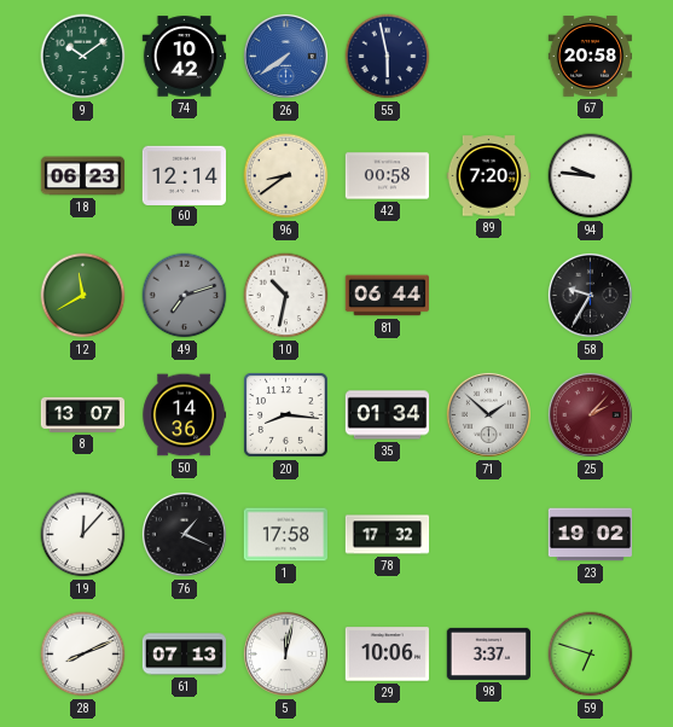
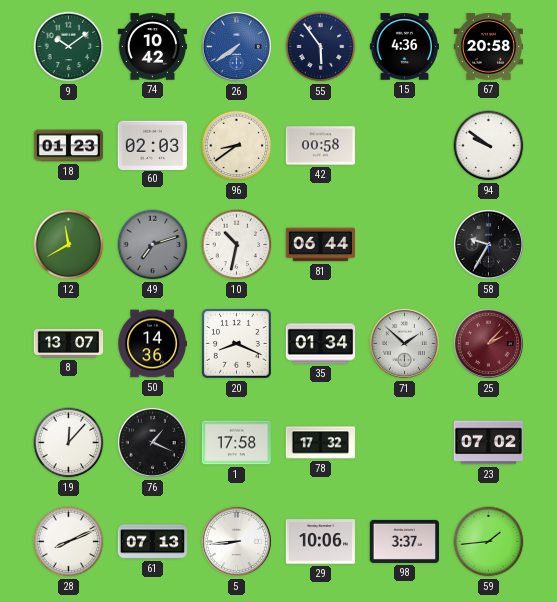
55: 5:58 -> 5:54 (321, 47)
15: none -> 4:36 (404, 47)
18: 06:23 -> 01:23 (69, 146)
60: 12:14 -> 02:03 (152, 145)
89: 7:20 -> none (488, 176)
94: 9:46 -> 9:51 (489, 146)
20: 8:16 -> 8:19 (237, 344)
23: 19:02 -> 07:02 (488, 443)
5: 12:02 -> 8:44 (236, 541)
59: 6:48 -> 1:44 (489, 542)
